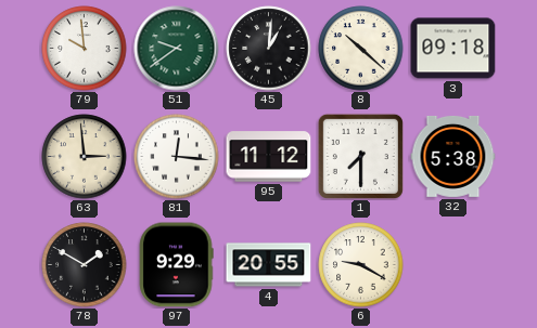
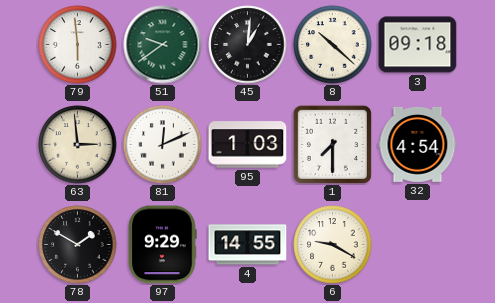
79: 9:59 -> 5:59 (78, 45)
81: 12:16 -> 12:11 (163, 145)
95: 11:12 -> 1:03 (248, 145)
32: 5:38 -> 4:54 (418, 144)
4: 20:55 -> 14:55 (248, 245)
